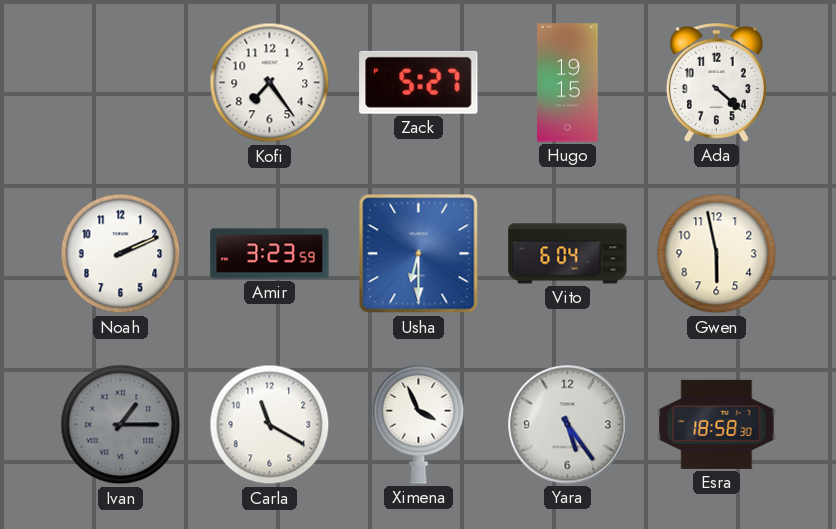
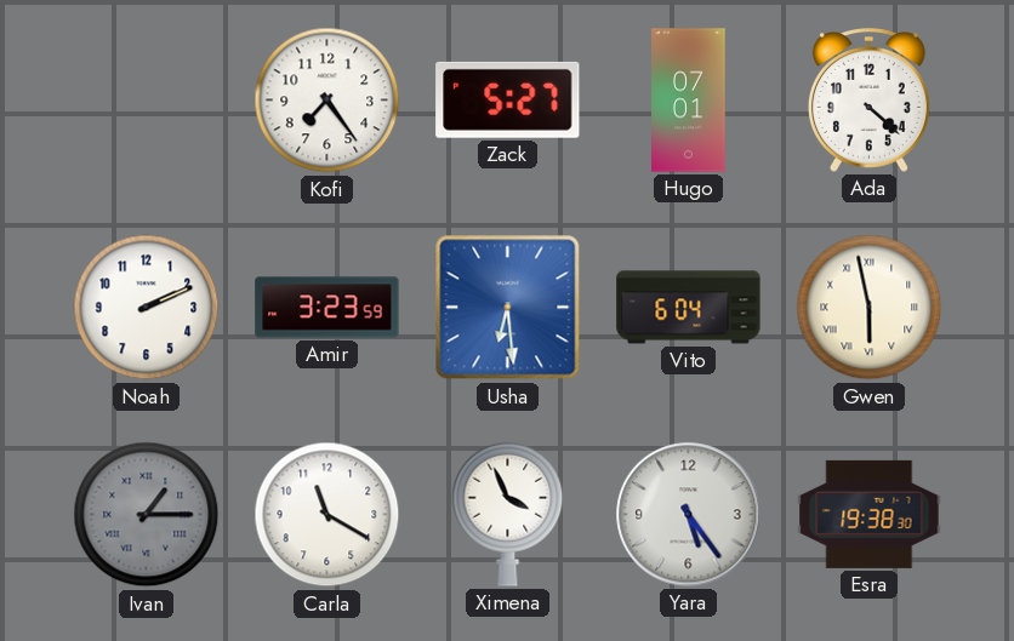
Hugo: 19:15 -> 07:01 (689, 101)
Usha: 6:30 -> 6:29 (508, 308)
Gwen numerals: Arabic -> Roman (870, 308)
Esra: 18:58 -> 19:38 (870, 514)
